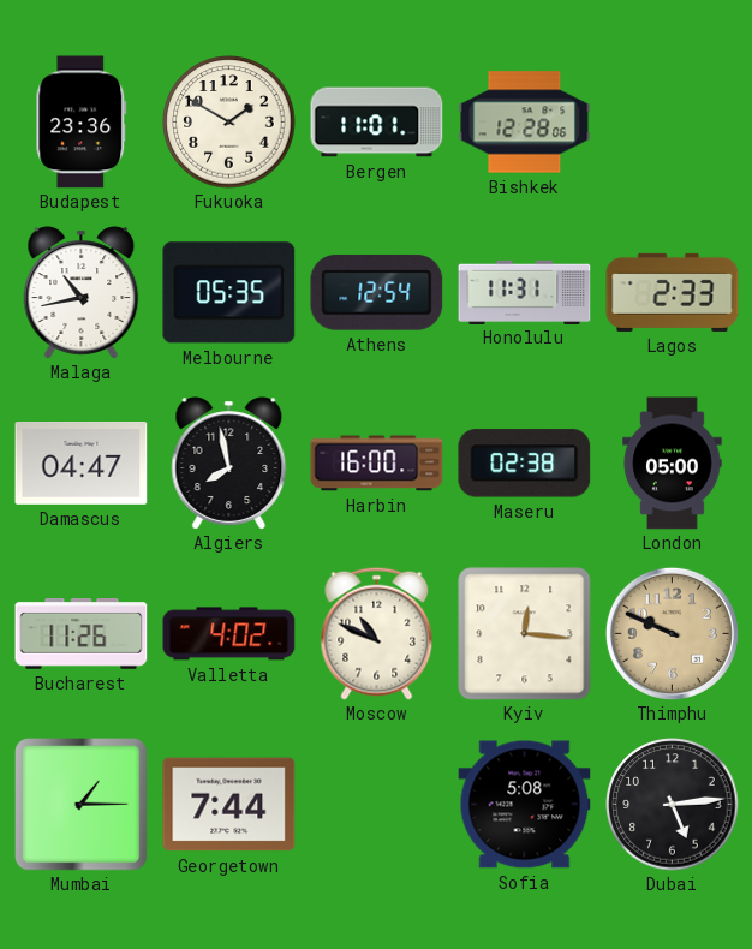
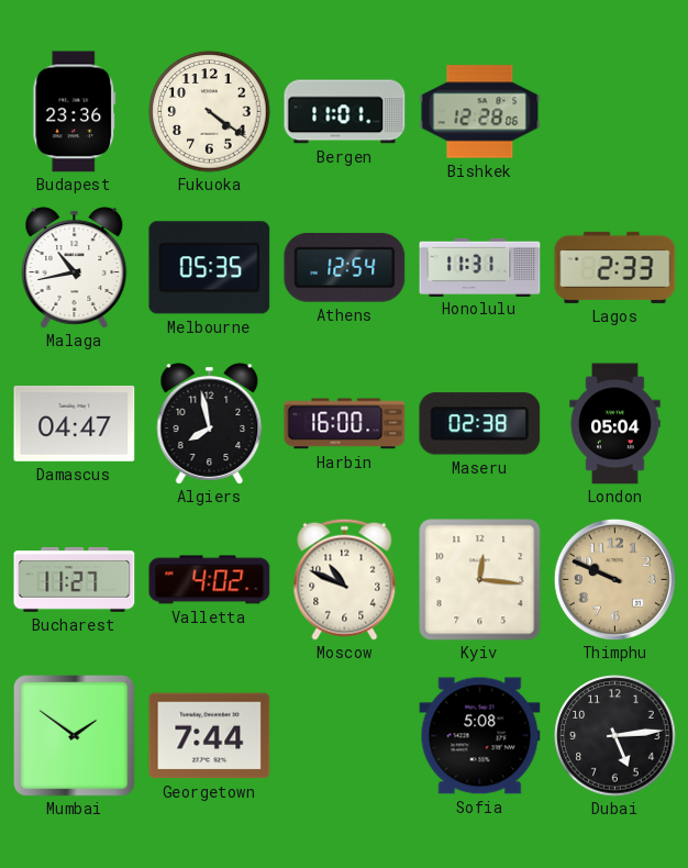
Fukuoka: 1:50 -> 4:21 (210, 112)
London: 05:00 -> 05:04 (615, 424)
Bucharest: 11:26 -> 11:27 (75, 580)
Mumbai: 1:15 -> 1:51 (75, 736)
